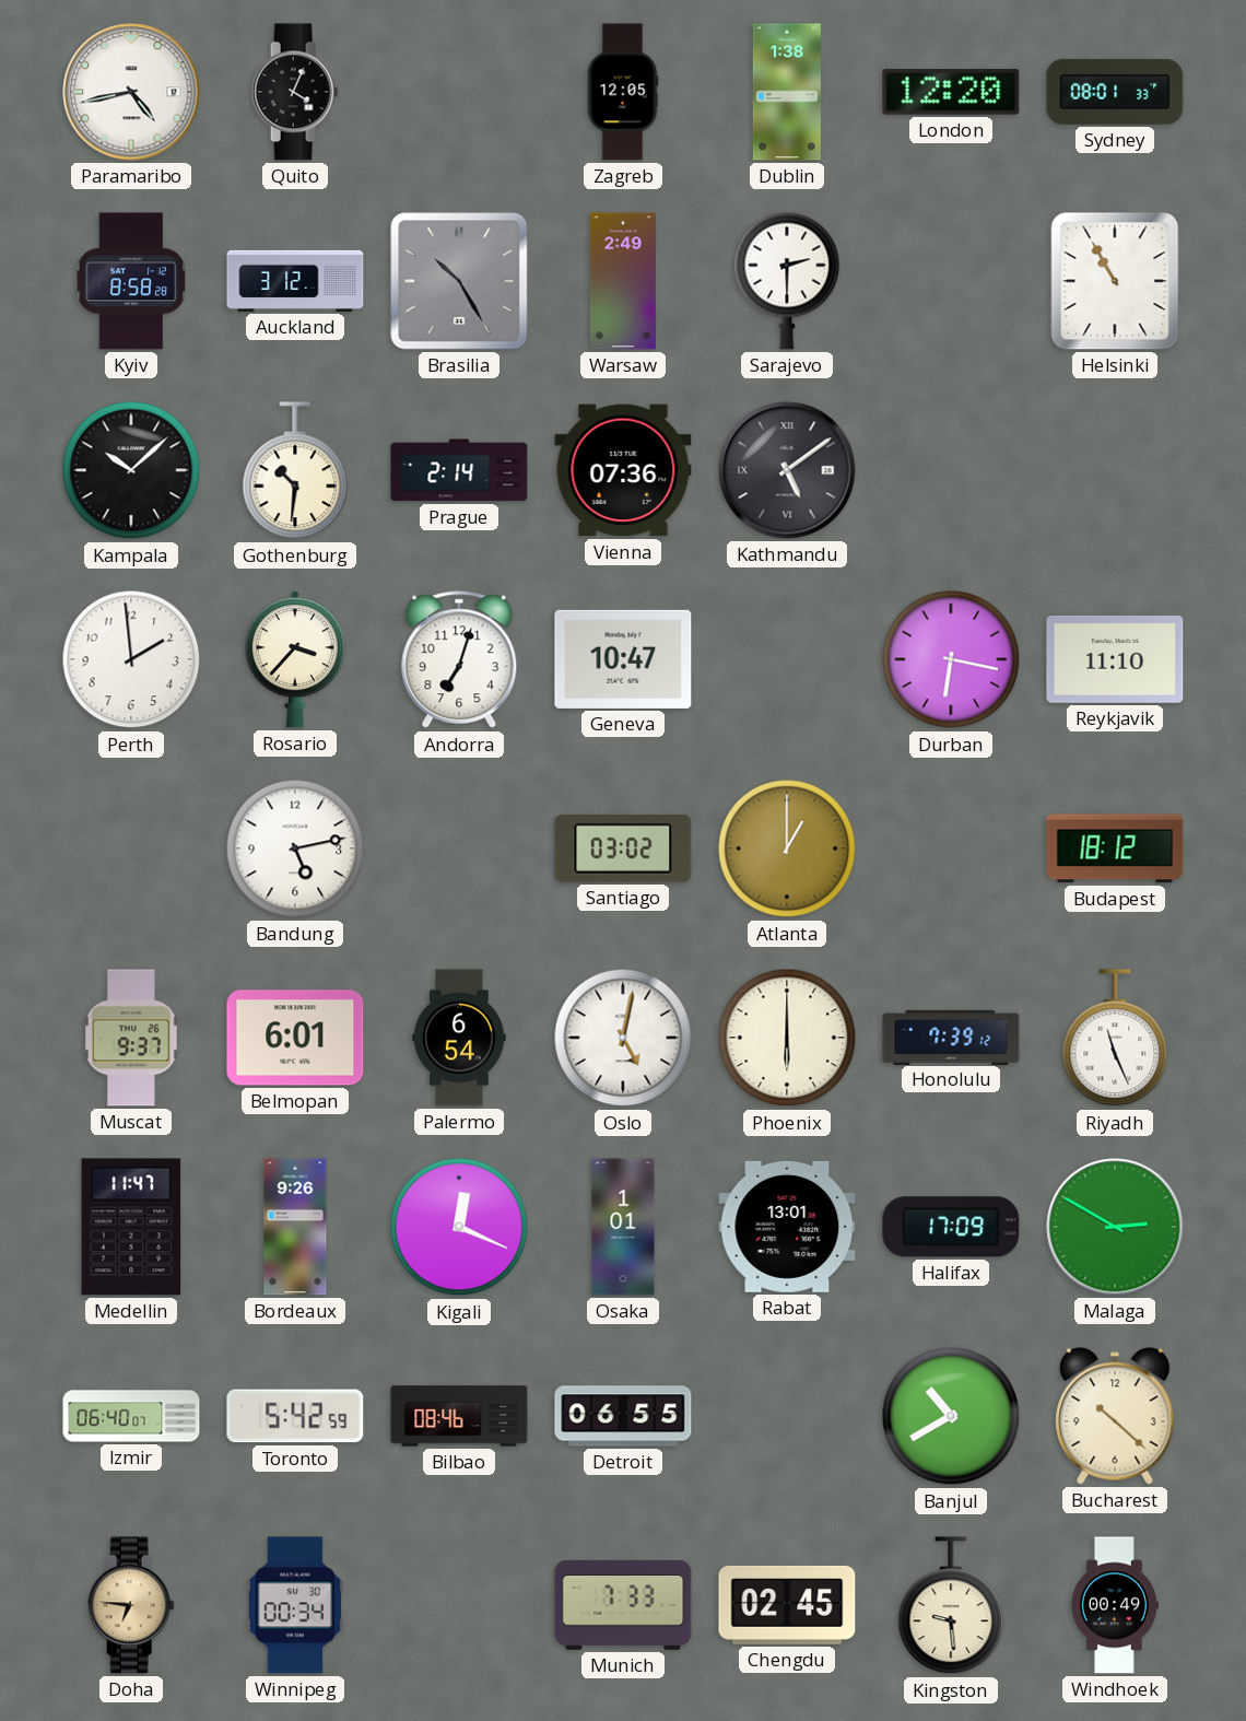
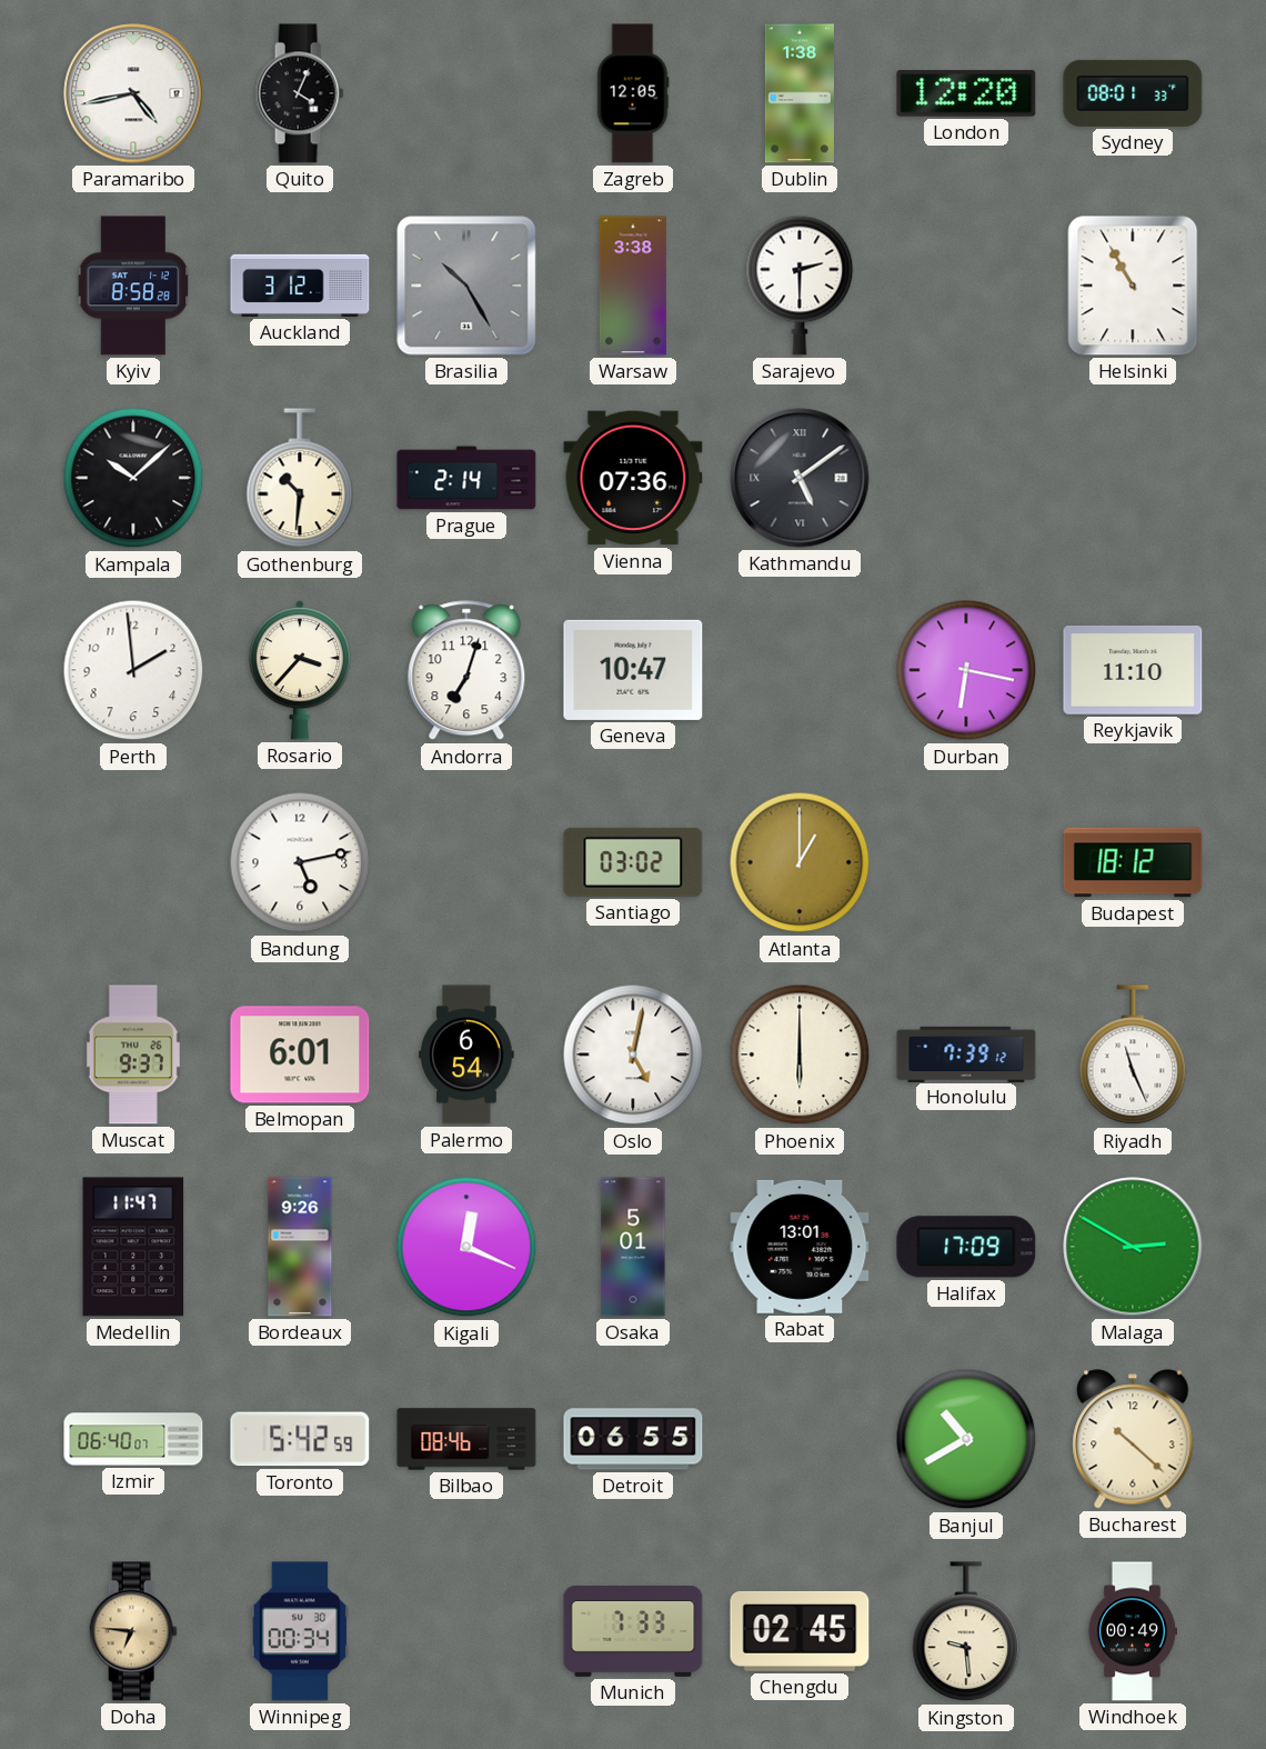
Warsaw: 2:49 -> 3:38 (633, 286)
Osaka: 1:01 -> 5:01 (633, 1247)
